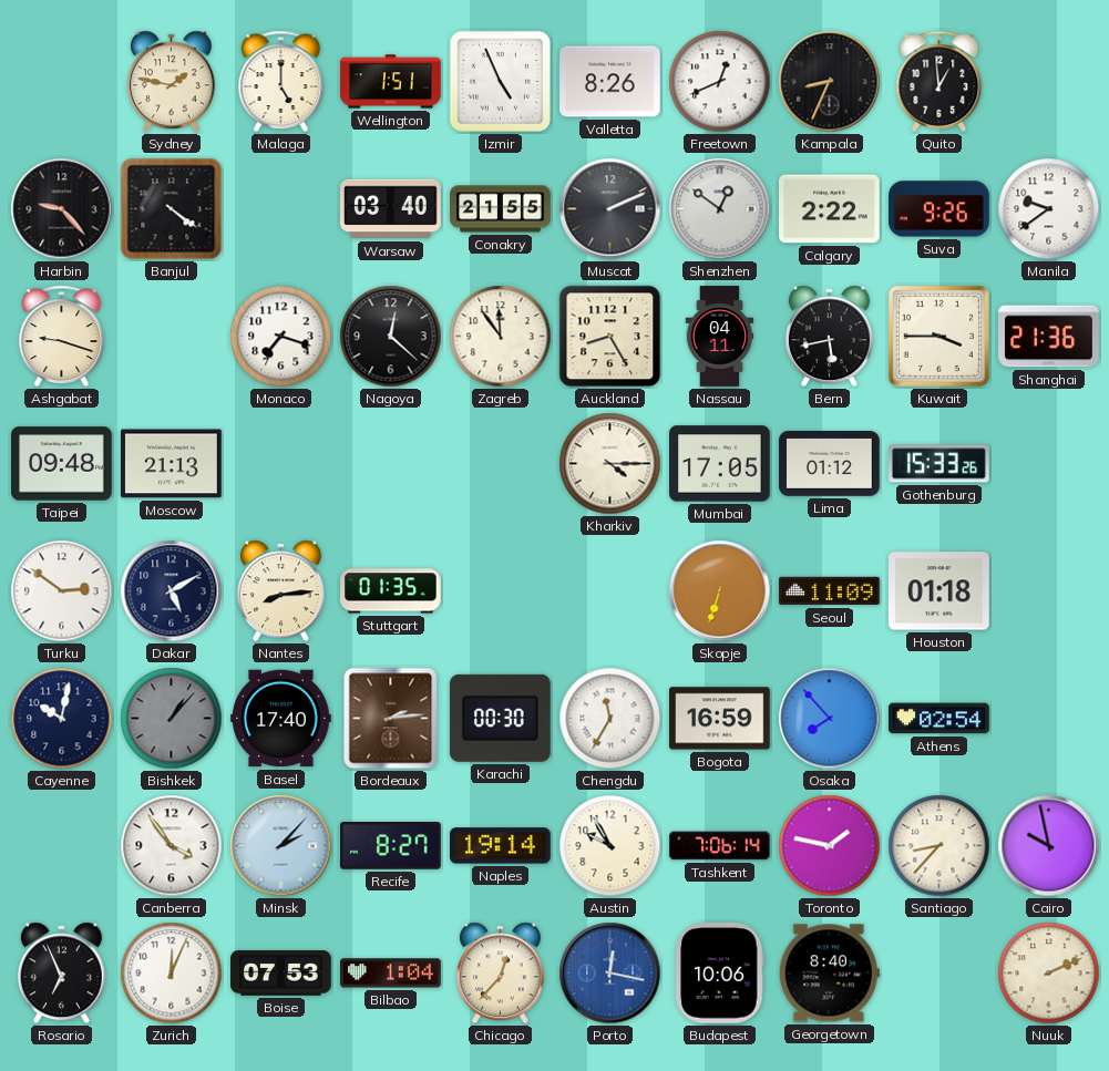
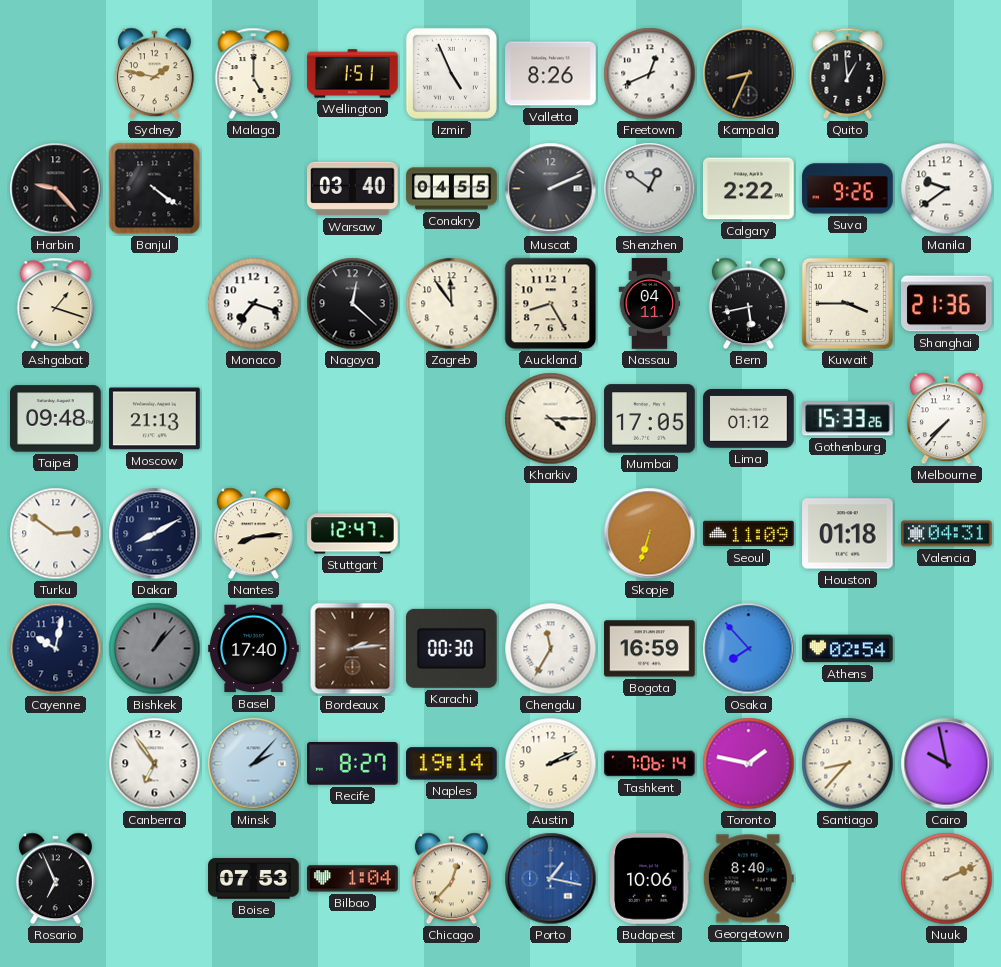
Conakry: 21:55 -> 04:55 (452, 189)
Ashgabat: 9:18 -> 1:18 (56, 303)
Melbourne: none -> 7:37 (946, 419)
Dakar: 5:10 -> 8:10 (155, 534)
Stuttgart: 01:35 -> 12:47 (353, 534)
Valencia: none -> 04:31 (947, 534)
Canberra: 3:54 -> 6:54 (155, 764)
Austin: 9:55 -> 2:11 (551, 764)
Zurich: 12:04 -> none (172, 974)
Porto: 12:17 -> 1:17 (551, 879)
